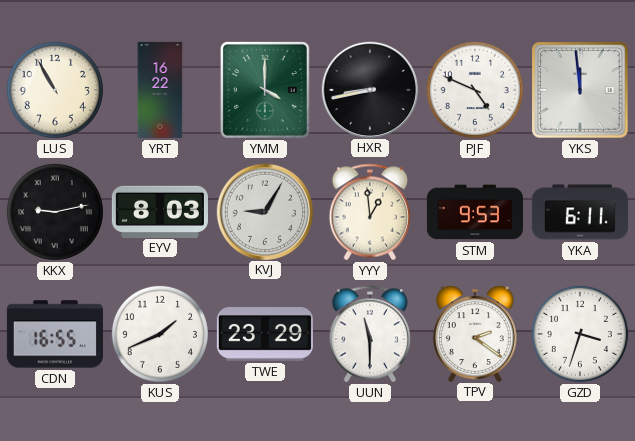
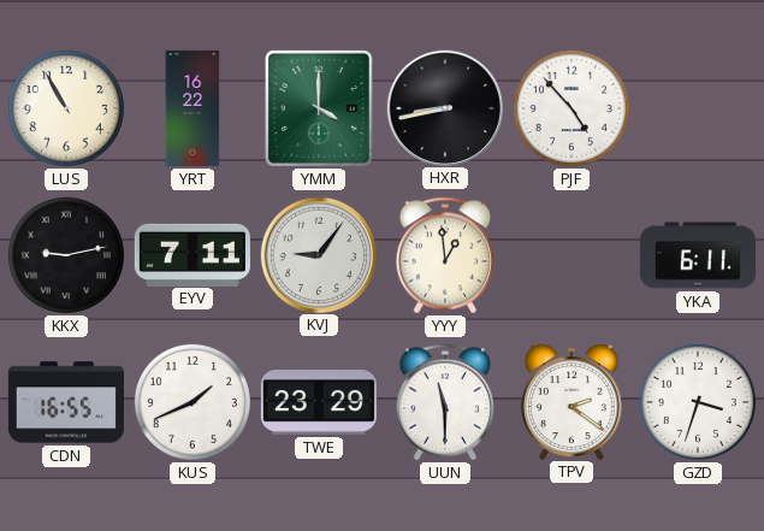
PJF: 4:49 -> 4:53 (571, 108)
YKS: 11:59 -> none (580, 90)
EYV: 8:03 -> 7:11 (193, 254)
KVJ: 9:05 -> 9:06 (318, 254)
STM: 9:53 -> none (475, 212)
